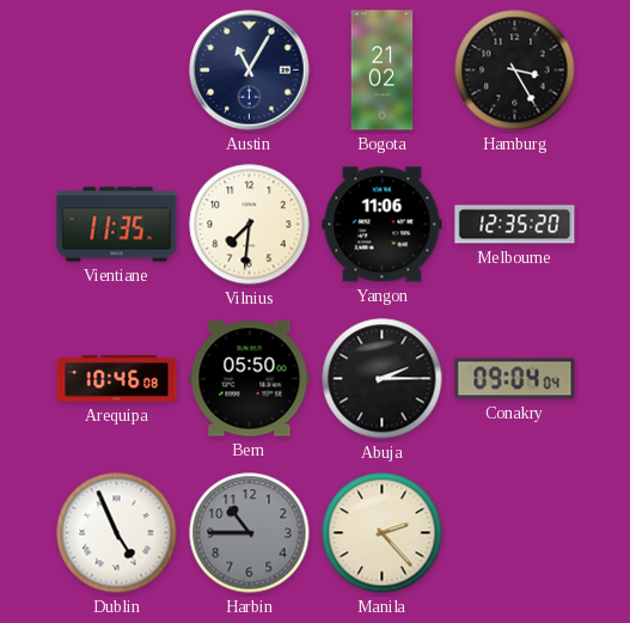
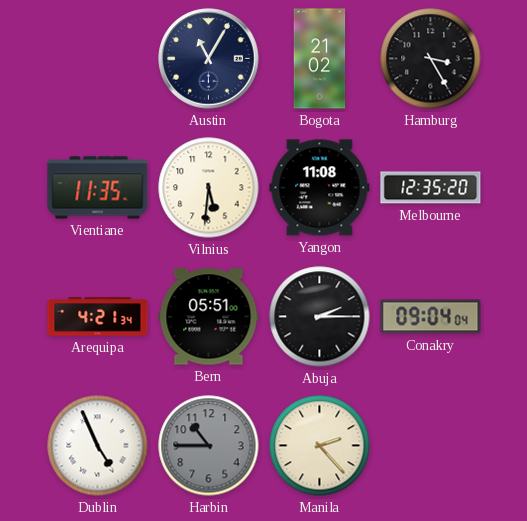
Vilnius: 7:31 -> 5:31 (209, 188)
Yangon: 11:06 -> 11:08 (320, 188)
Arequipa: 10:46 -> 4:21 (98, 317)
Bern: 05:50 -> 05:51 (209, 317)
